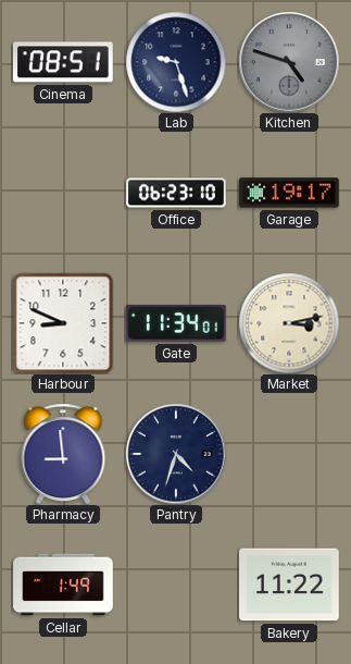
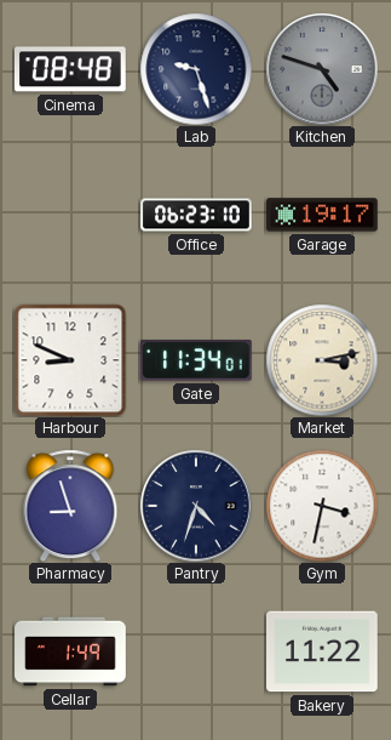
Cinema: 08:51 -> 08:48 (70, 69)
Pharmacy: 8:59 -> 8:57 (70, 506)
Gym: none -> 3:32 (322, 506)
